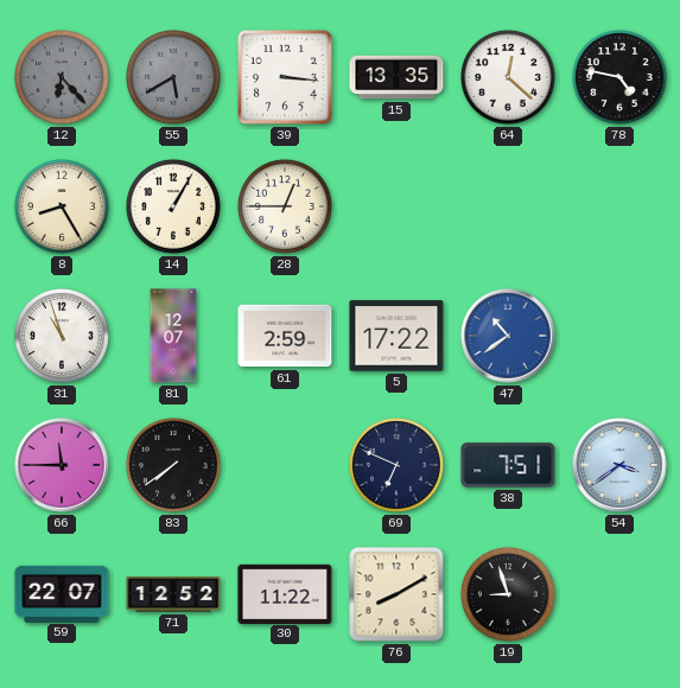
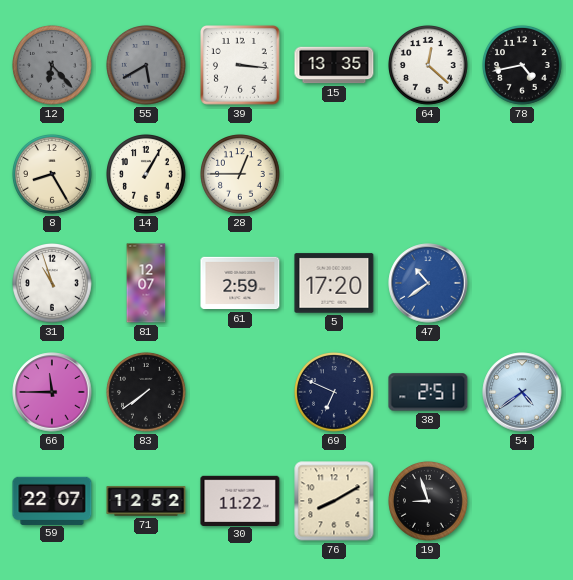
78: 4:47 -> 4:43 (523, 66)
5: 17:22 -> 17:20 (334, 283)
38: 7:51 -> 2:51 (428, 392)
54: 3:39 -> 4:39 (522, 392)
